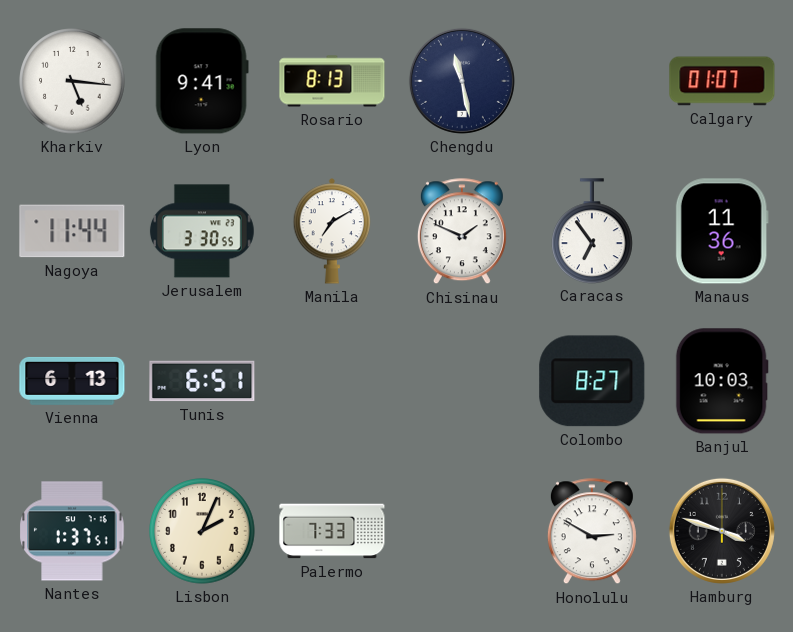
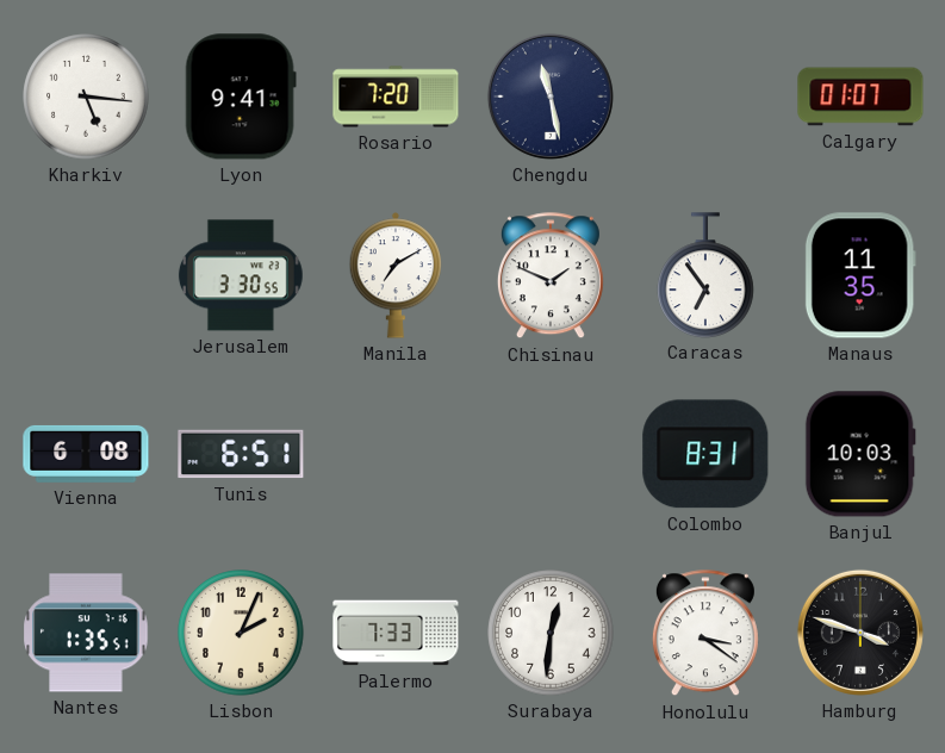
Rosario: 8:13 -> 7:20 (396, 97)
Nagoya: 11:44 -> none (72, 231)
Manaus: 11:36 -> 11:35 (860, 275)
Vienna: 6:13 -> 6:08 (86, 454)
Colombo: 8:27 -> 8:31 (705, 454)
Nantes: 1:37 -> 1:35 (86, 633)
Surabaya: none -> 12:31 (551, 633)
Honolulu: 2:50 -> 3:21 (705, 634)
